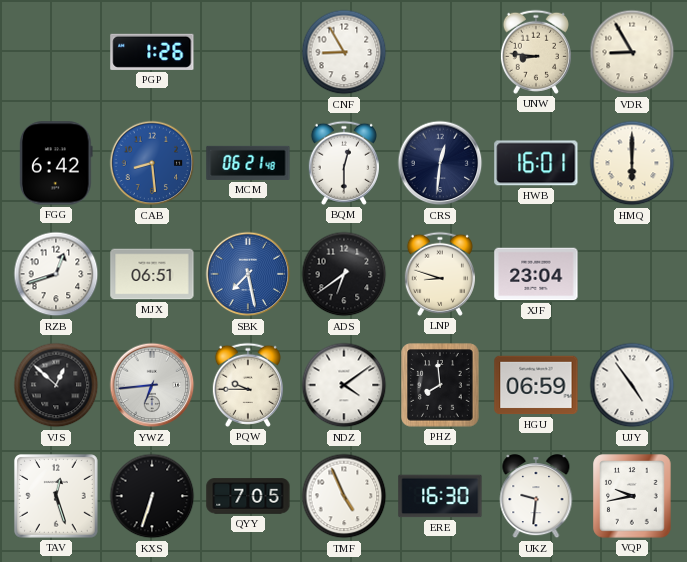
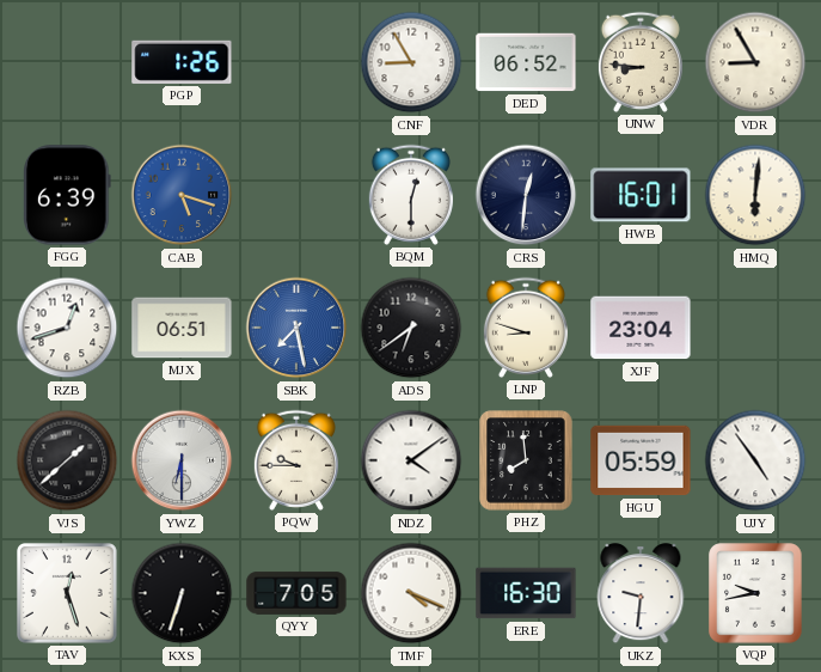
DED: none -> 06:52 (526, 62)
FGG: 6:42 -> 6:39 (68, 195)
CAB: 8:29 -> 5:18 (182, 195)
MCM: 06:21 -> none (248, 163)
HMQ: 6:00 -> 6:01 (755, 195)
VJS: 12:52 -> 1:38 (67, 460)
YWZ: 6:44 -> 6:30 (182, 460)
HGU: 06:59 -> 05:59 (641, 460)
TMF: 4:56 -> 4:19 (411, 593)
